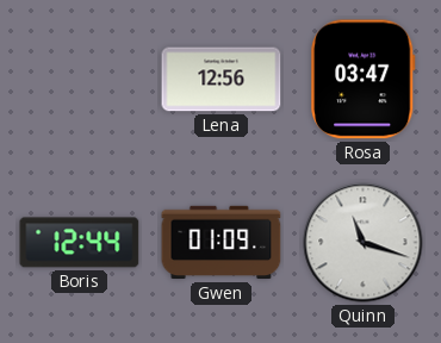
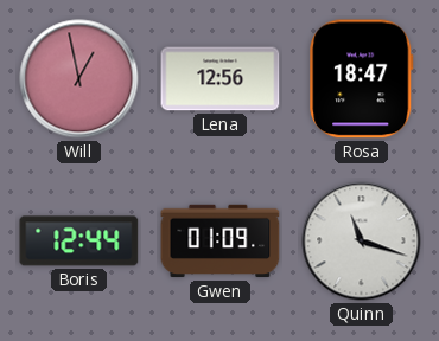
Will: none -> 12:58 (79, 79)
Rosa: 03:47 -> 18:47 (362, 79)
